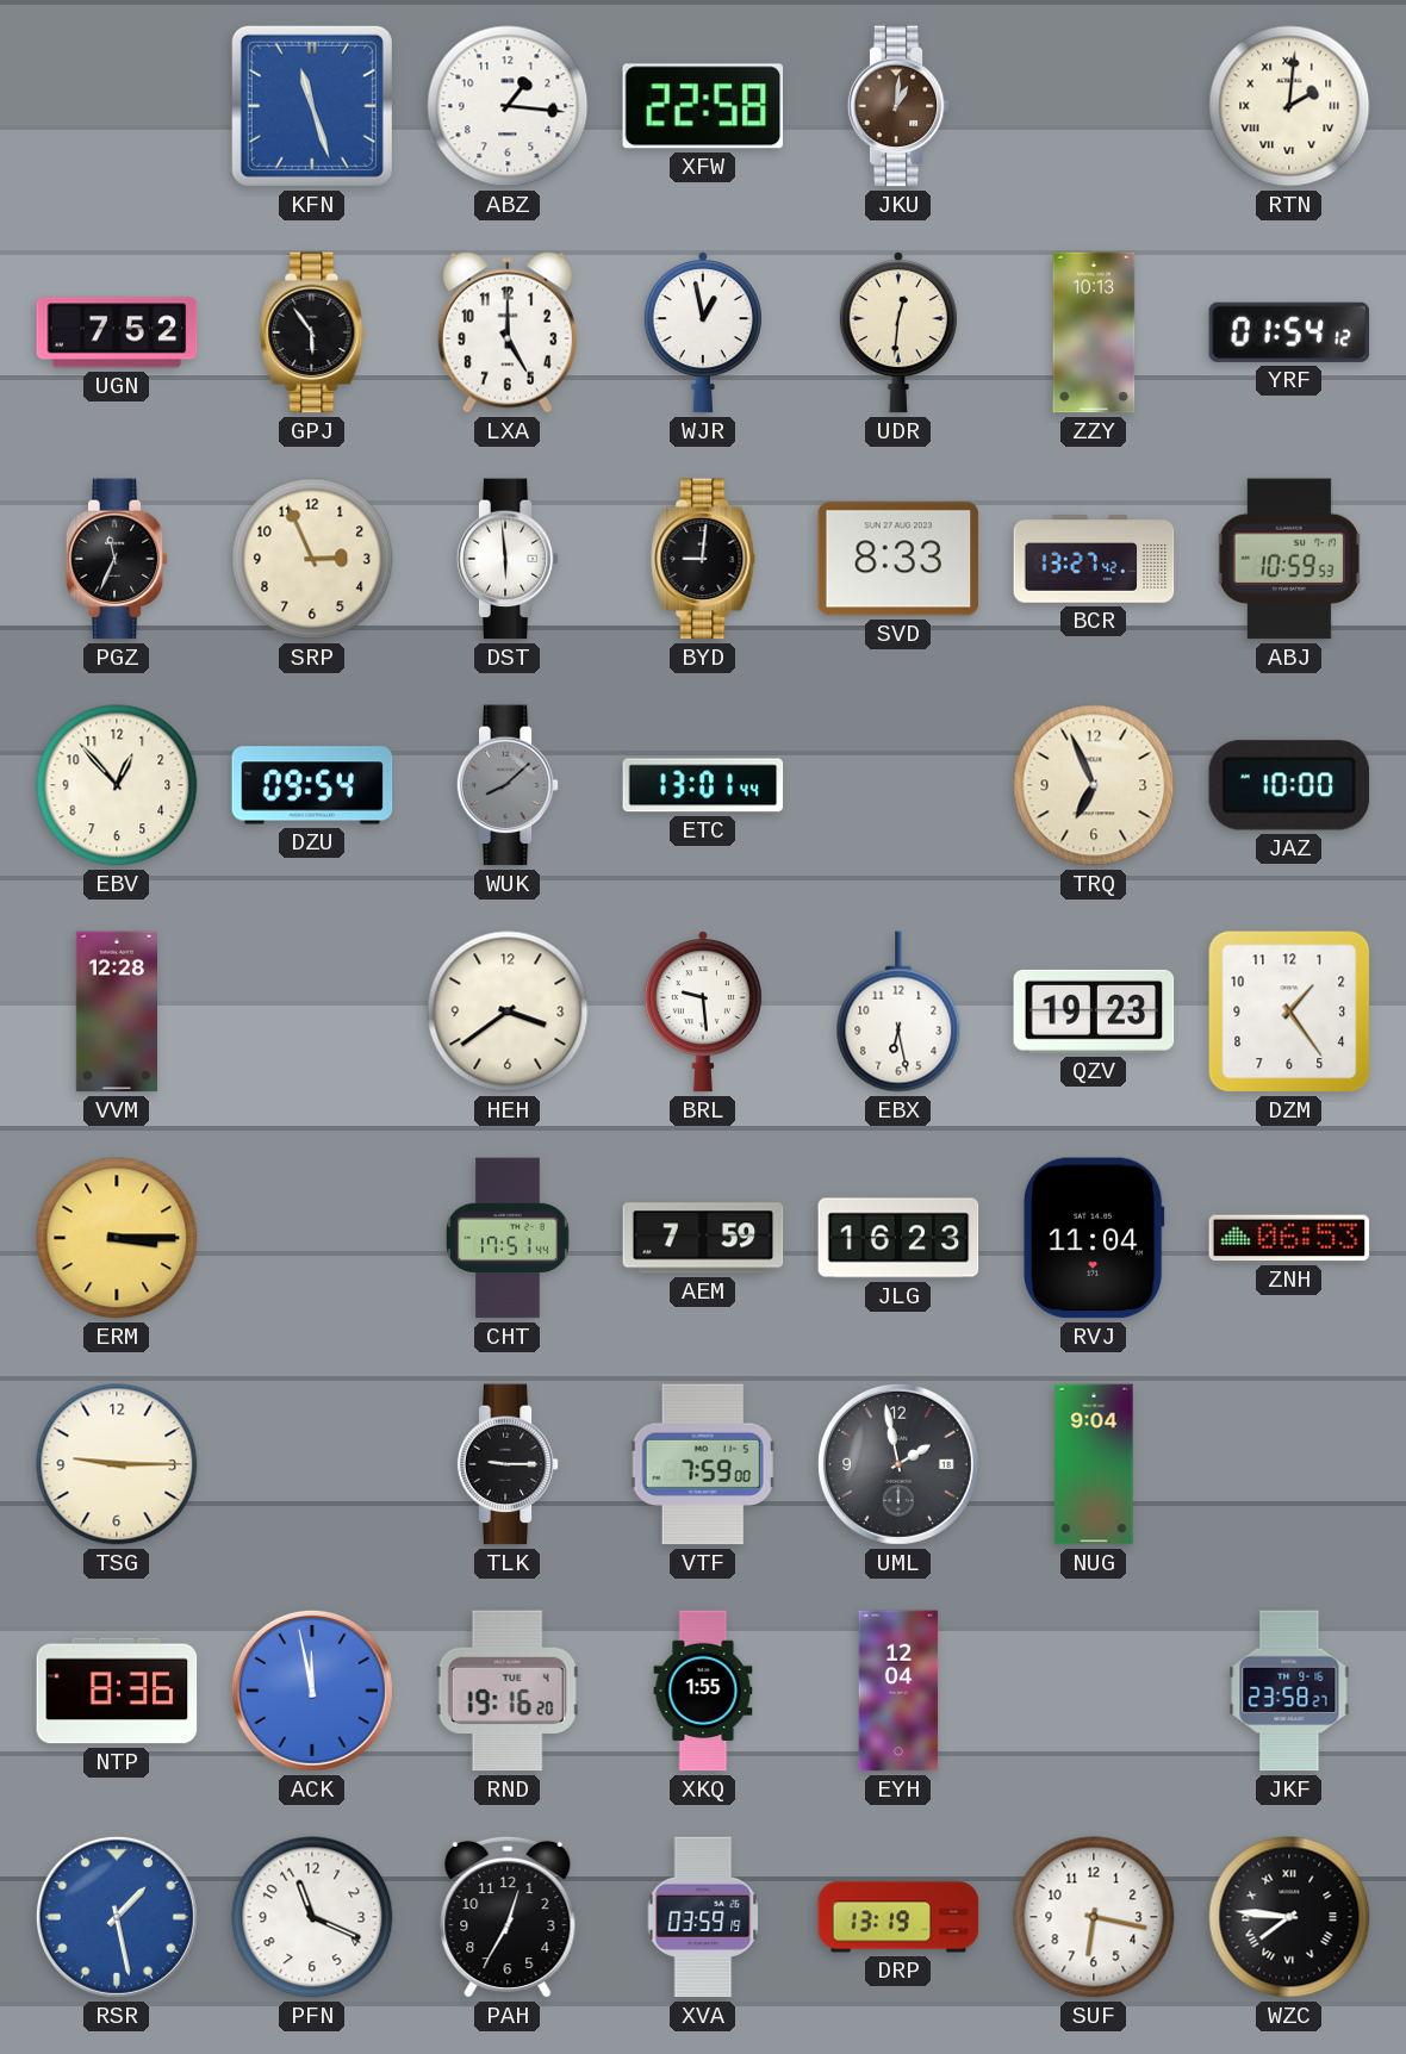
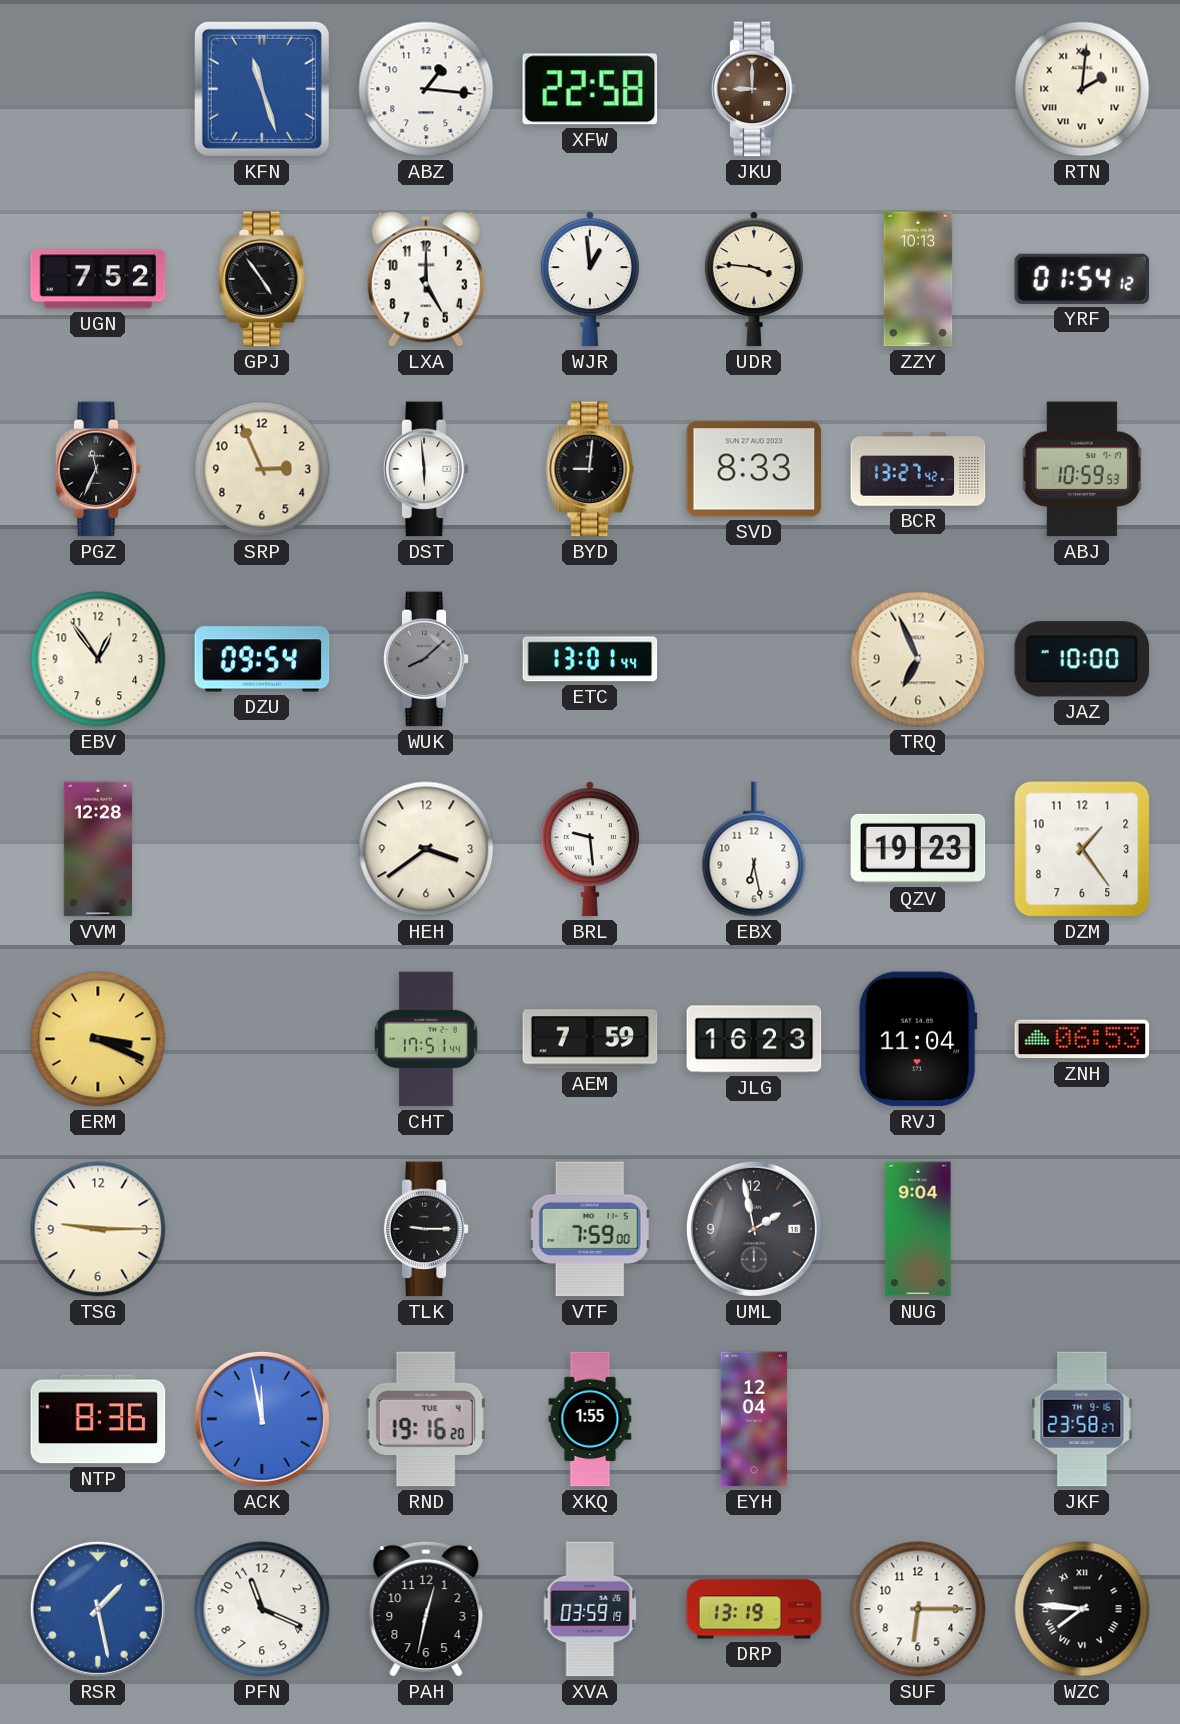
JKU: 1:01 -> 9:00 (754, 89)
GPJ: 5:54 -> 4:54 (262, 279)
WJR: 12:58 -> 12:59 (590, 279)
UDR: 12:31 -> 3:46 (754, 279)
EBV: 12:53 -> 12:54 (98, 659)
ERM: 3:15 -> 3:19 (98, 1039)
PAH: 12:35 -> 12:32 (426, 1609)
SUF: 6:17 -> 6:15 (918, 1609)
